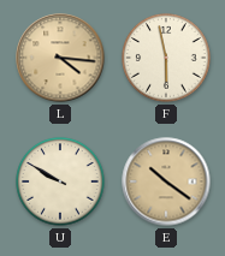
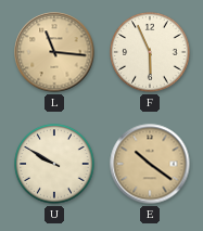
L: 4:16 -> 11:16 (54, 52)
F: 5:58 -> 5:56 (150, 52)
